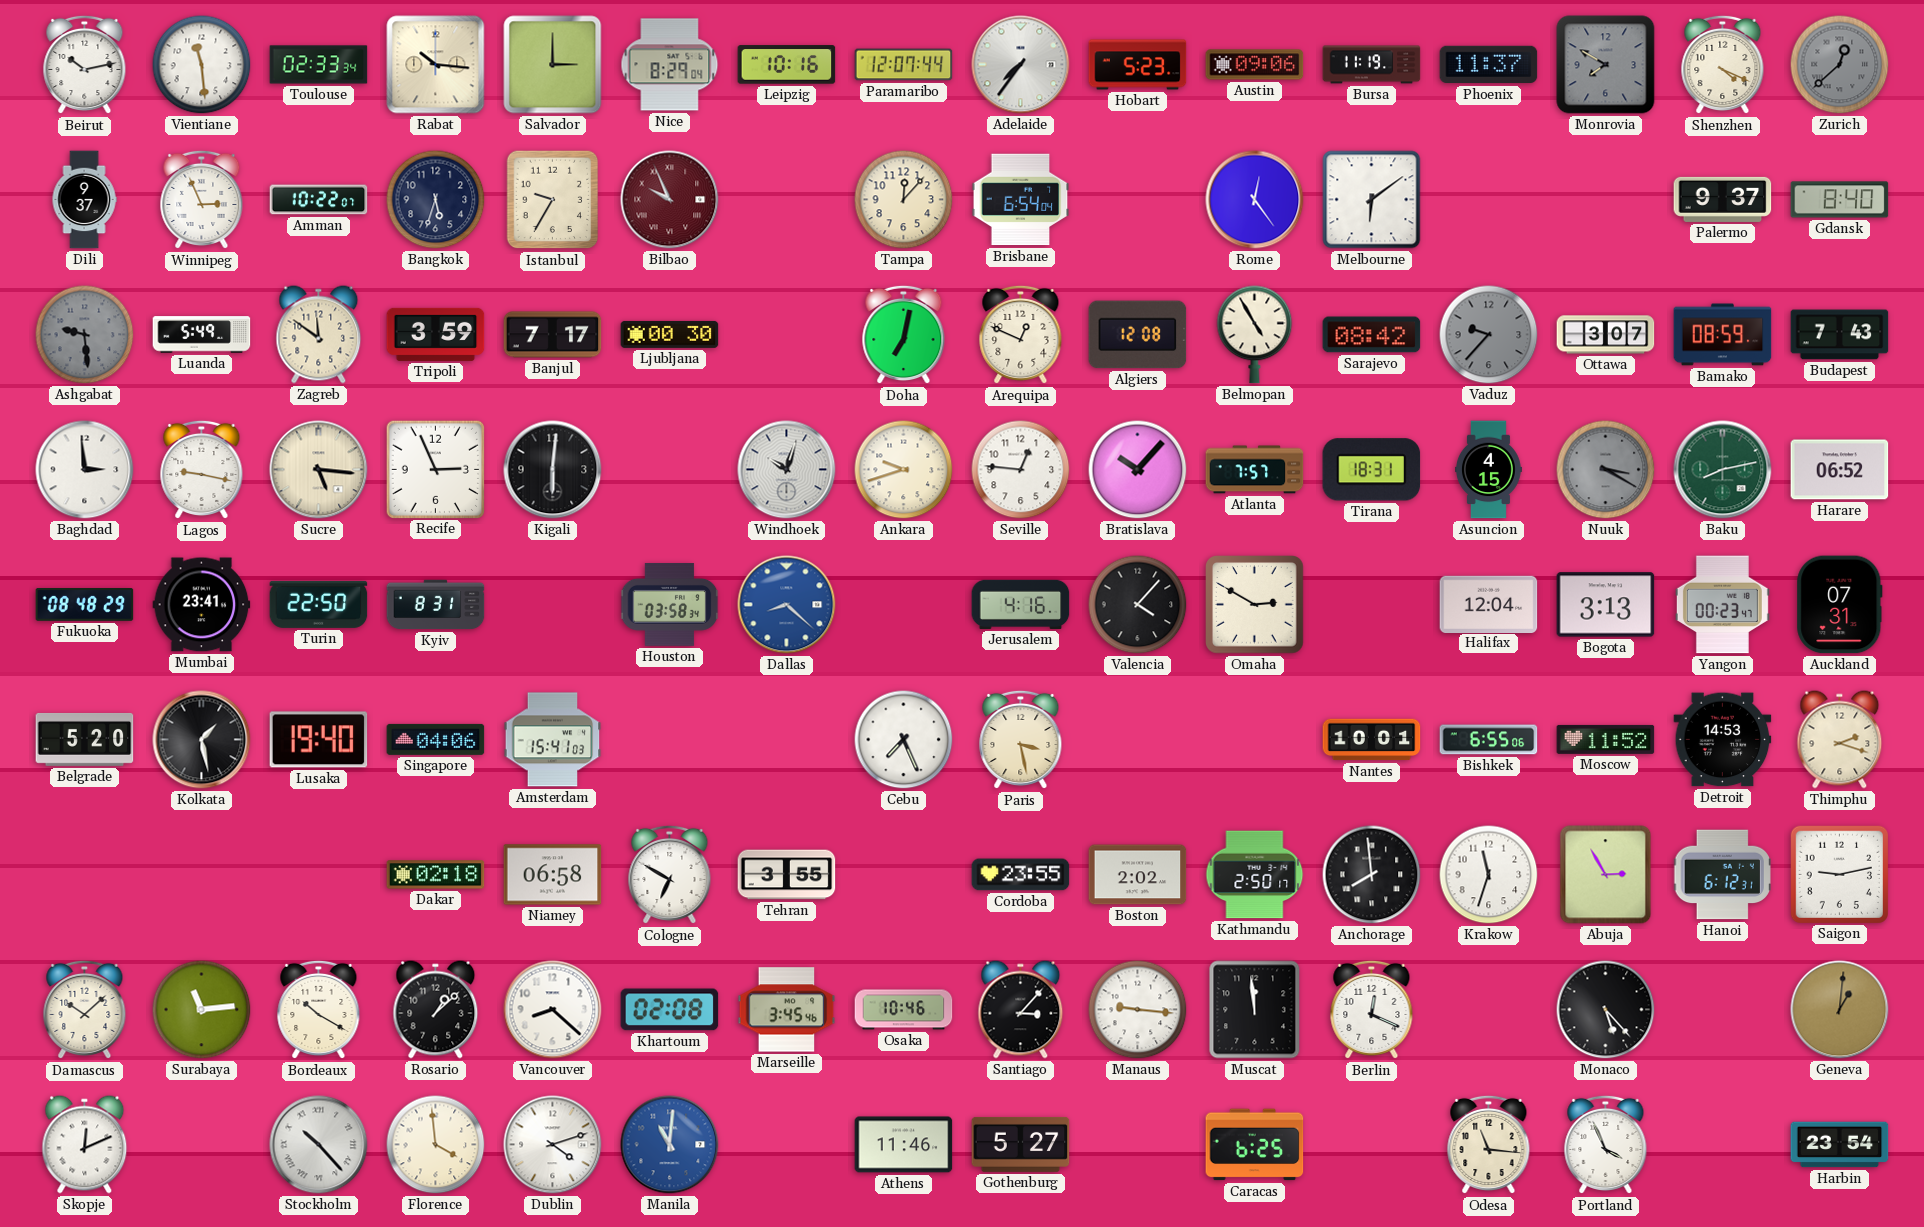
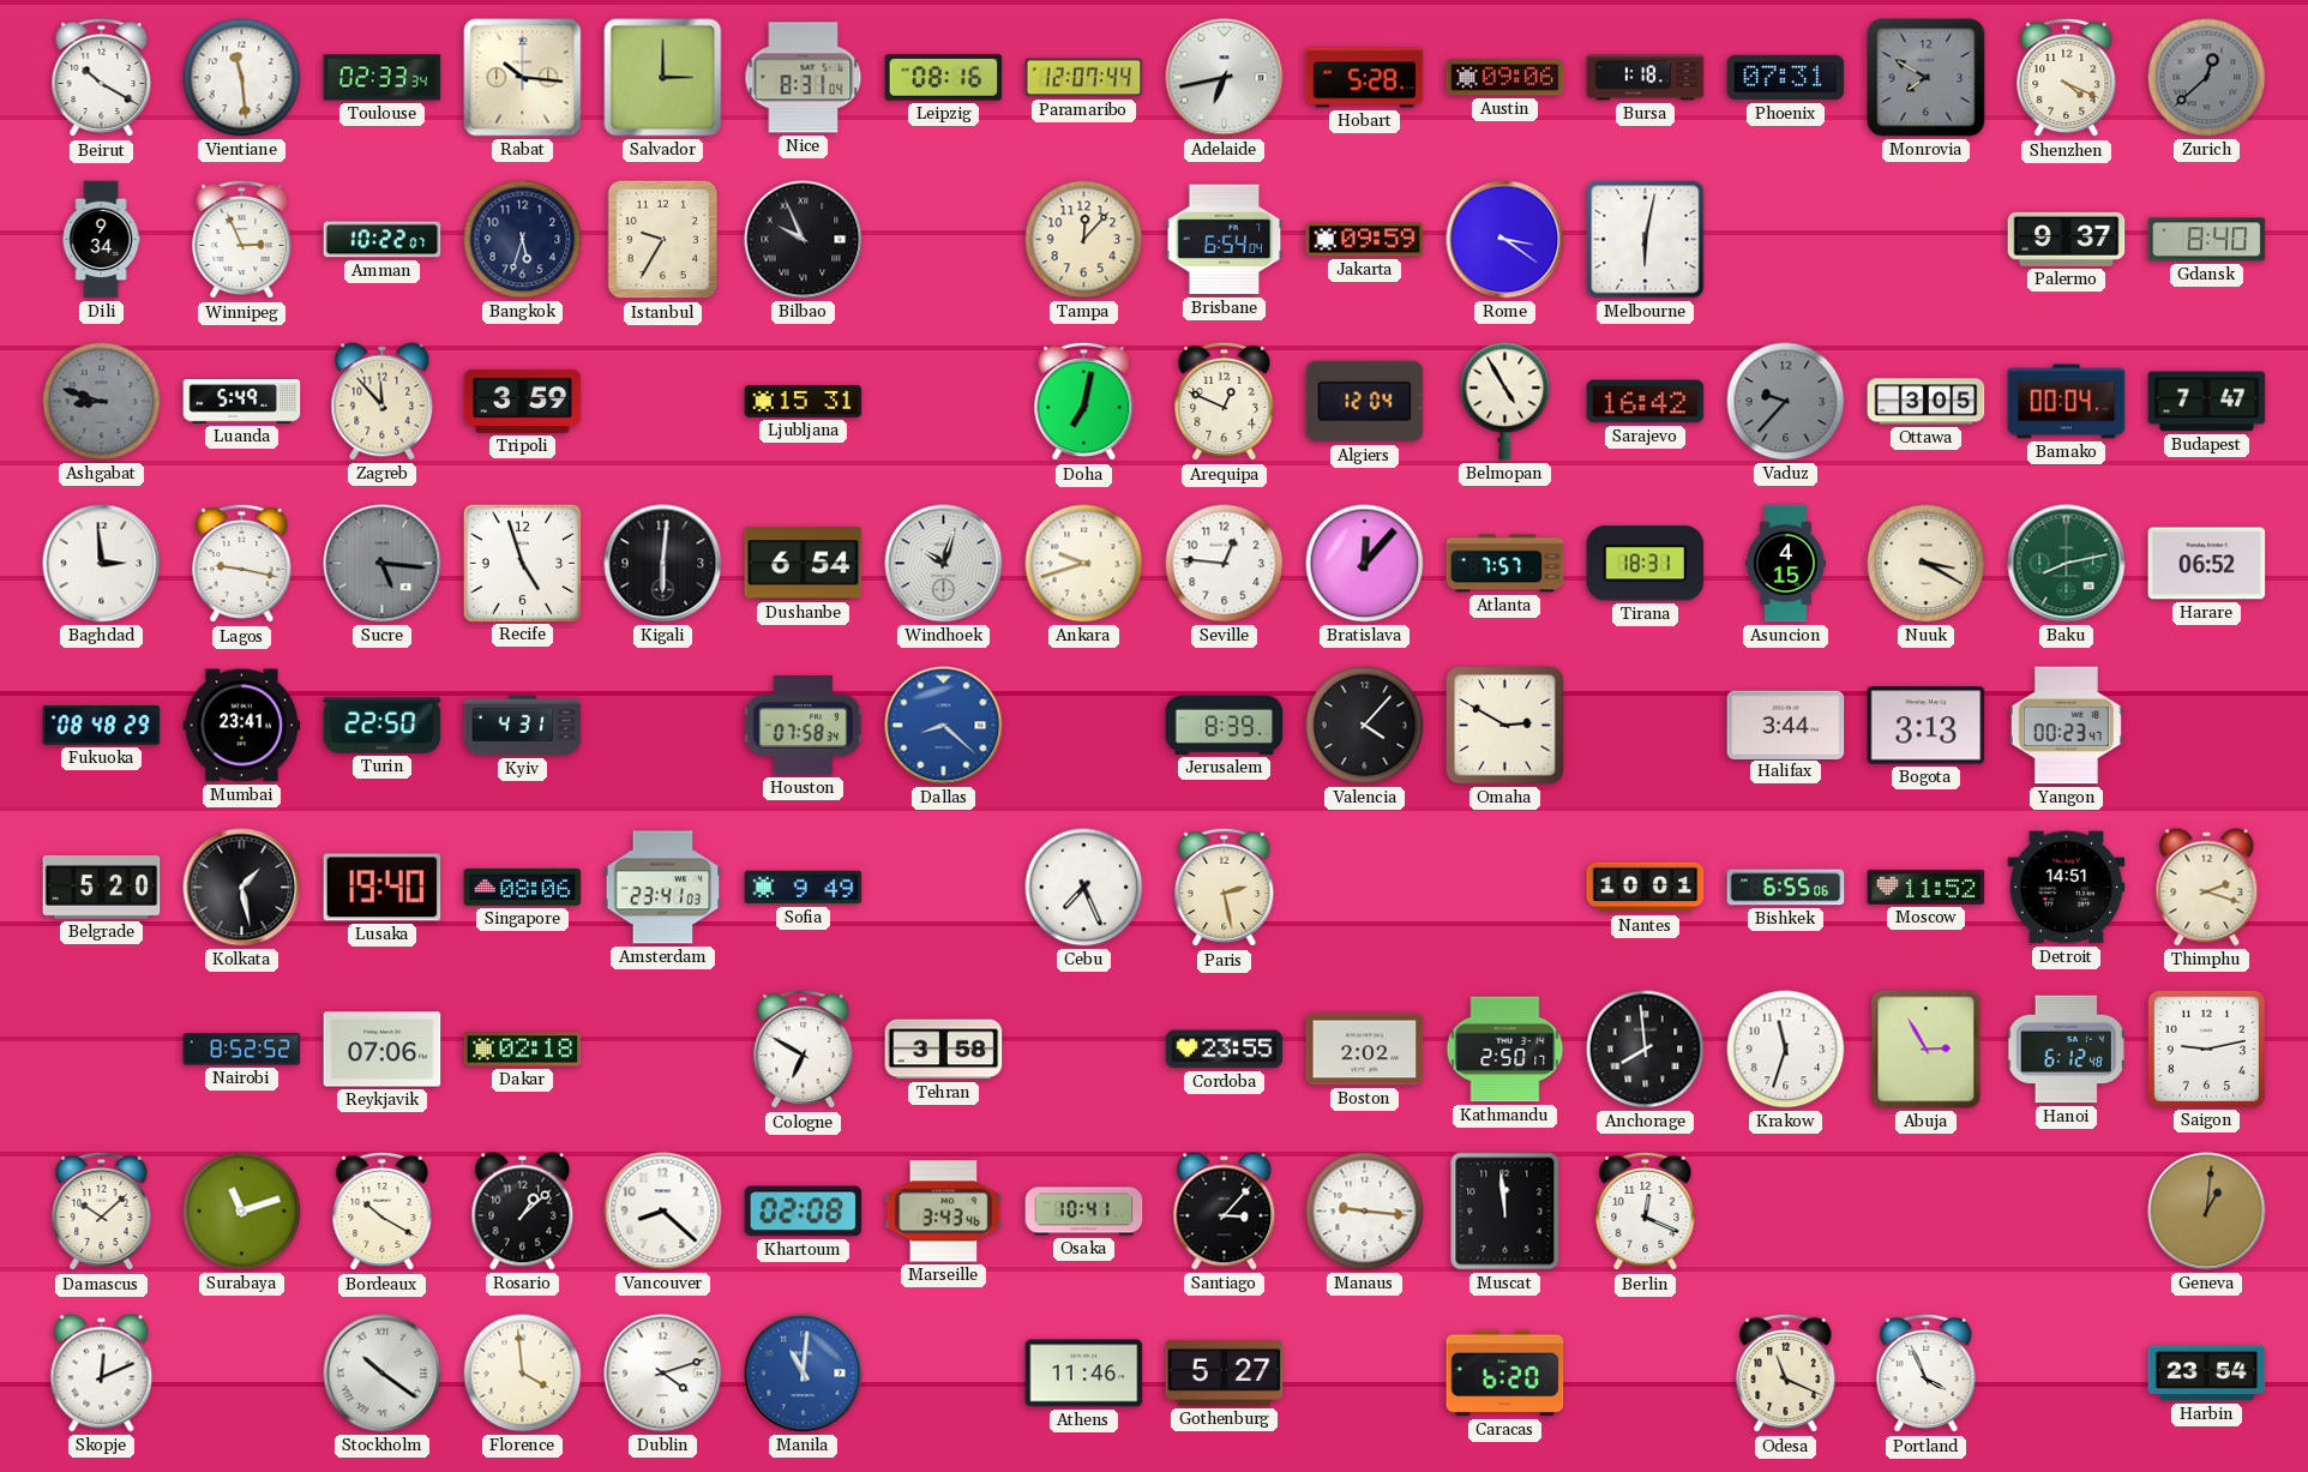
Beirut: 10:13 -> 10:20 (102, 78)
Nice: 8:29 -> 8:31 (804, 78)
Leipzig: 10:16 -> 08:16 (944, 78)
Adelaide: 7:36 -> 6:43 (1225, 78)
Hobart: 5:23 -> 5:28 (1365, 78)
Bursa: 11:19 -> 1:18 (1646, 78)
Phoenix: 11:37 -> 07:31 (1786, 78)
Dili: 9:37 -> 9:34 (101, 240)
Bilbao dial: burgundy -> black (804, 240)
Jakarta: none -> 09:59 (1365, 240)
Rome: 12:24 -> 3:21 (1505, 240)
Melbourne: 6:09 -> 6:02 (1646, 240)
Ashgabat: 9:29 -> 8:48 (102, 402)
Zagreb: 11:51 -> 11:53 (383, 402)
Banjul: 7:17 -> none (553, 335)
Ljubljana: 00:30 -> 15:31 (804, 401)
Algiers: 12:08 -> 12:04 (1365, 402)
Sarajevo: 08:42 -> 16:42 (1646, 402)
Ottawa: 3:07 -> 3:05 (1927, 402)
Bamako: 08:59 -> 00:04 (2067, 402)
Budapest: 7:43 -> 7:47 (2207, 402)
Sucre dial: cream -> grey (383, 564)
Recife: 2:56 -> 4:57 (522, 563)
Dushanbe: none -> 6:54 (804, 564)
Bratislava: 10:07 -> 12:07 (1365, 564)
Nuuk dial: grey -> cream (1927, 564)
Kyiv: 8:31 -> 4:31 (523, 726)
Houston: 03:58 -> 07:58 (804, 726)
Jerusalem: 4:16 -> 8:39 (1225, 725)
Halifax: 12:04 -> 3:44 (1786, 725)
Auckland: 07:31 -> none (1840, 605)
Singapore: 04:06 -> 08:06 (523, 887)
Amsterdam: 15:41 -> 23:41 (663, 888)
Sofia: none -> 9:49 (804, 888)
Paris: 3:28 -> 2:28 (1225, 888)
Detroit: 14:53 -> 14:51 (2067, 888)
Nairobi: none -> 8:52 (242, 1050)
Reykjavik: none -> 07:06 (383, 1050)
Niamey: 06:58 -> none (553, 875)
Tehran: 3:55 -> 3:58 (944, 1050)
Hanoi: 6:12:31 -> 6:12:48 (2067, 1050)
Surabaya: 11:14 -> 11:12 (242, 1212)
Marseille: 3:45 -> 3:43 (944, 1212)
Osaka: 10:46 -> 10:41 (1084, 1212)
Monaco: 5:23 -> none (1606, 1010)
Stockholm: 10:23 -> 10:21 (383, 1374)
Caracas: 6:25 -> 6:20 (1505, 1374)
Odesa: 11:16 -> 11:19 (1786, 1374)
